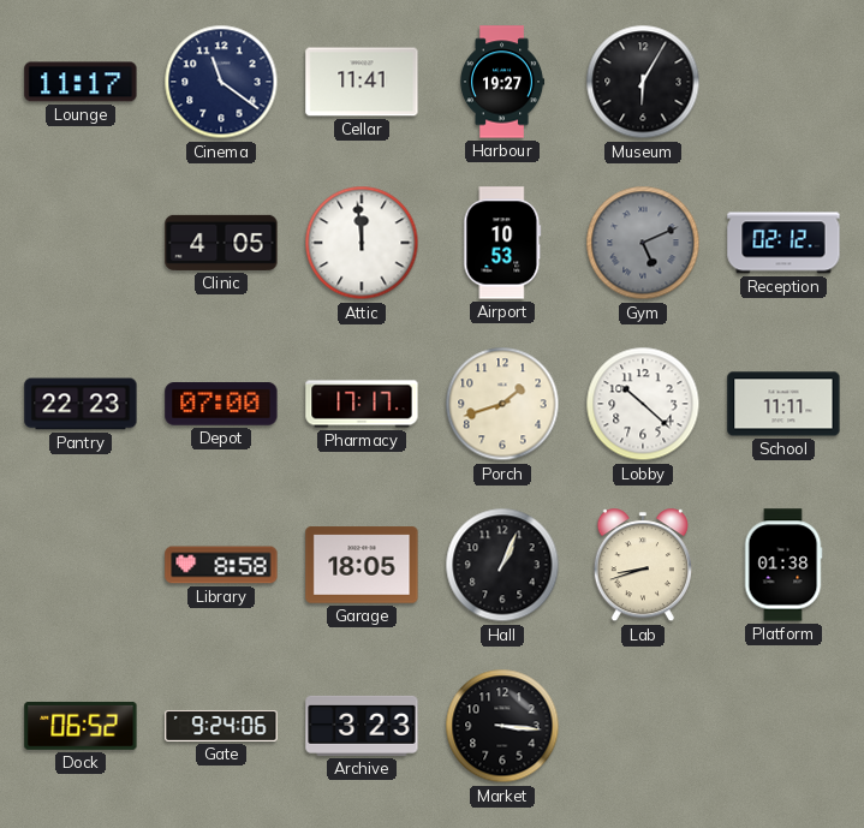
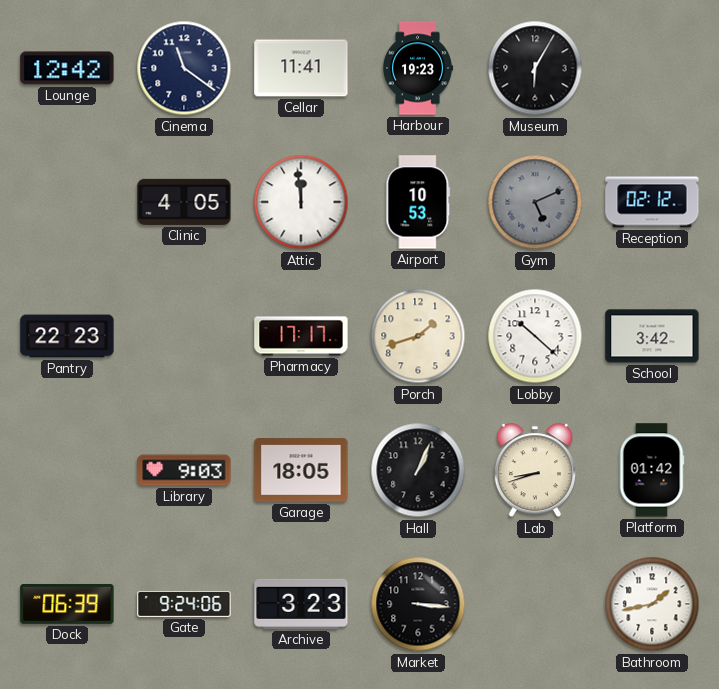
Lounge: 11:17 -> 12:42 (67, 68)
Harbour: 19:27 -> 19:23 (418, 68)
Depot: 07:00 -> none (221, 405)
School: 11:11 -> 3:42 (652, 336)
Library: 8:58 -> 9:03 (184, 470)
Platform: 01:38 -> 01:42 (652, 470)
Dock: 06:52 -> 06:39 (67, 604)
Bathroom: none -> 1:43 (652, 604)
